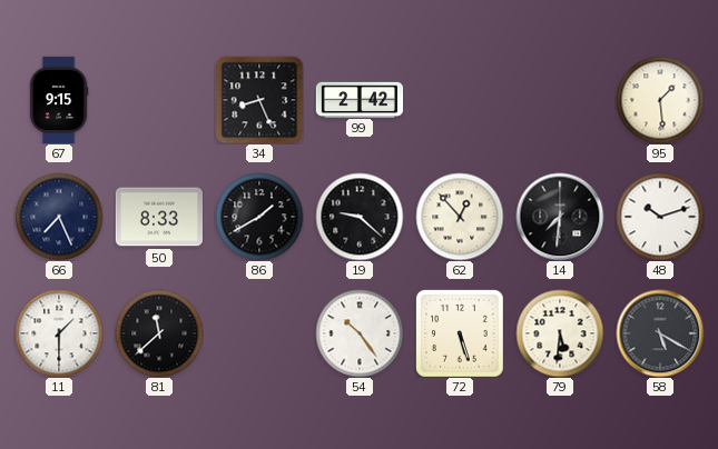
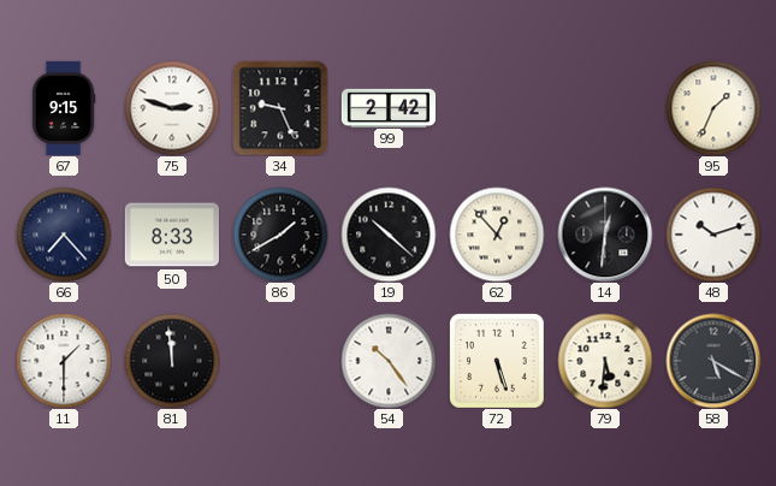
75: none -> 2:48 (172, 108)
34: 8:26 -> 9:26 (280, 108)
95: 1:29 -> 1:34 (713, 108)
66: 7:26 -> 7:23 (64, 235)
19: 9:22 -> 10:22 (389, 235)
14: 7:31 -> 12:31 (605, 235)
81: 11:38 -> 11:59 (172, 361)
